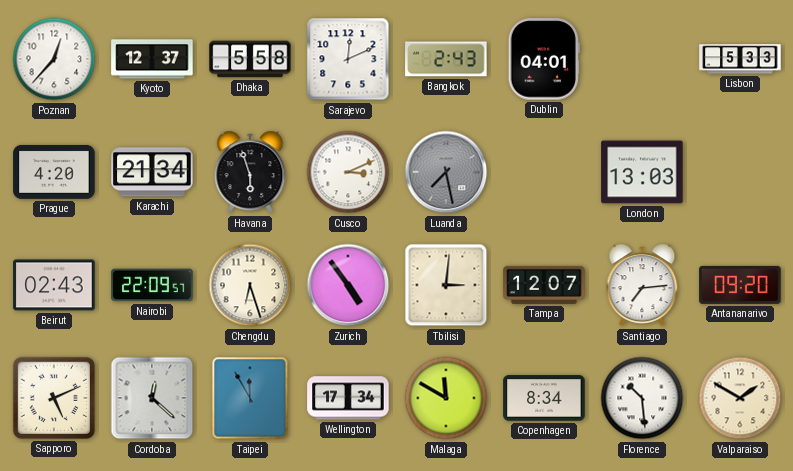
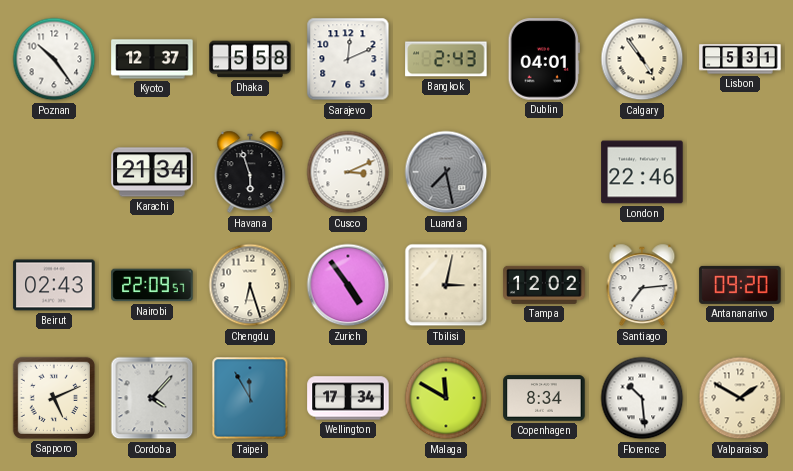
Poznan: 12:37 -> 10:24 (54, 59)
Calgary: none -> 4:54 (642, 59)
Lisbon: 5:33 -> 5:31 (740, 59)
Prague: 4:20 -> none (54, 172)
London: 13:03 -> 22:46 (642, 172)
Tbilisi: 3:01 -> 3:02 (446, 285)
Tampa: 12:07 -> 12:02 (544, 285)
Cordoba: 12:22 -> 4:07 (152, 398)
